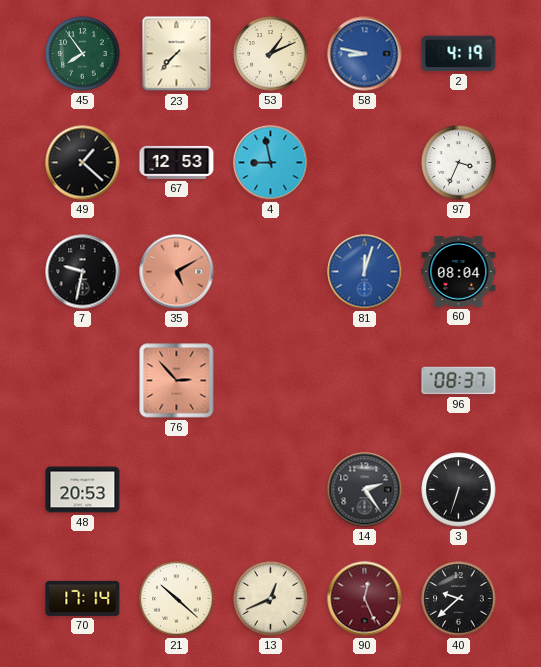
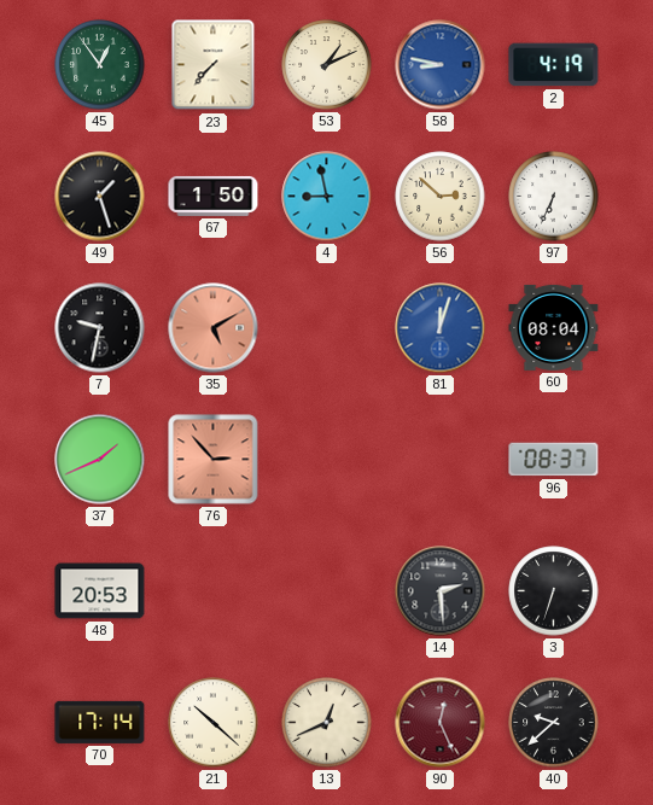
45: 7:54 -> 12:54 (100, 65)
49: 1:22 -> 1:27 (100, 197)
67: 12:53 -> 1:50 (214, 196)
56: none -> 2:52 (441, 197)
97: 3:34 -> 6:34 (554, 197)
37: none -> 1:41 (100, 460)
14: 2:24 -> 2:29 (441, 591)
